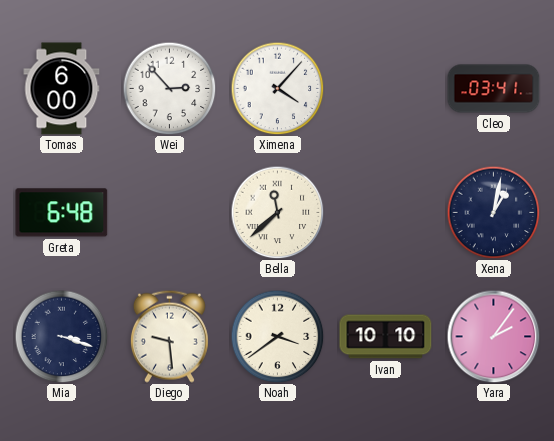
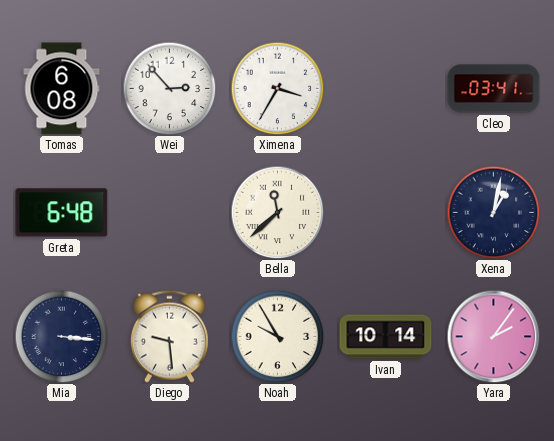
Tomas: 6:00 -> 6:08 (62, 89)
Ximena: 4:07 -> 3:35 (277, 88)
Mia: 3:18 -> 3:16 (61, 336)
Noah: 3:39 -> 9:55 (277, 336)
Ivan: 10:10 -> 10:14 (386, 337)
